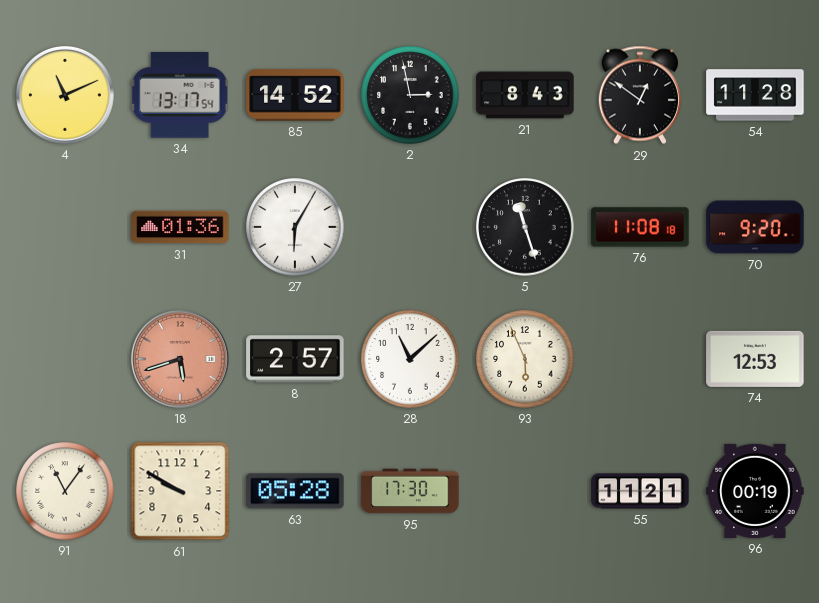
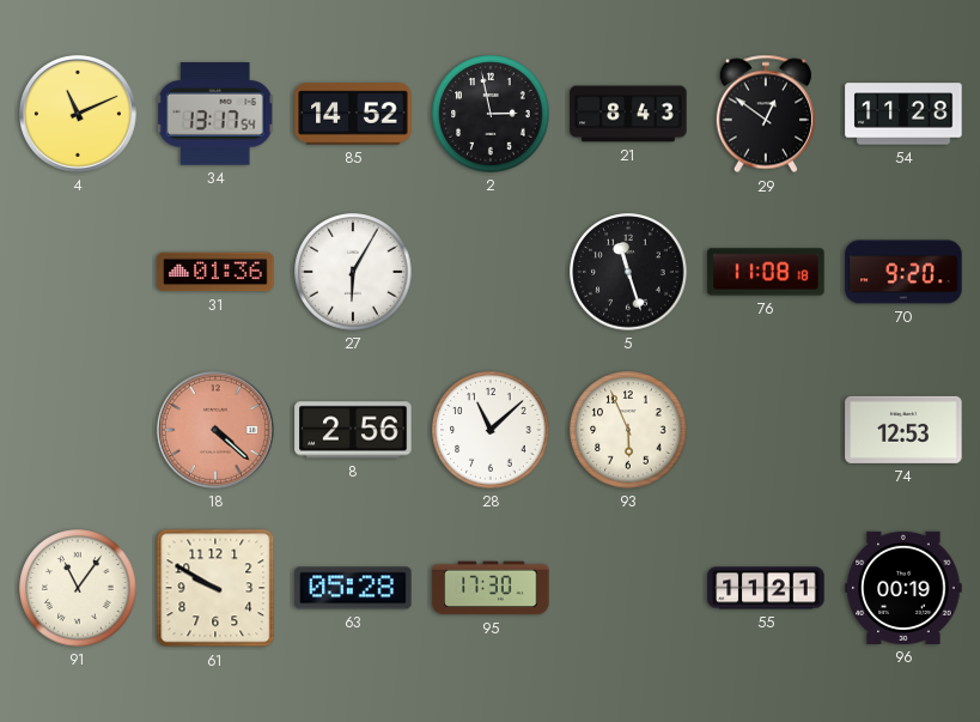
18: 5:42 -> 4:22 (215, 430)
8: 2:57 -> 2:56 (353, 430)
